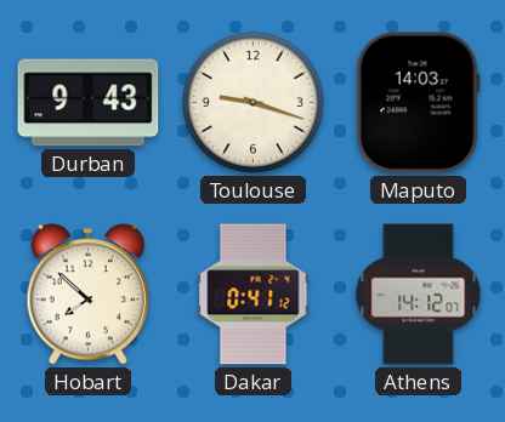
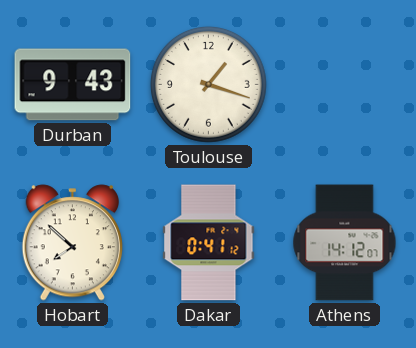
Toulouse: 9:18 -> 1:18 (208, 84)
Maputo: 14:03 -> none (418, 103)
